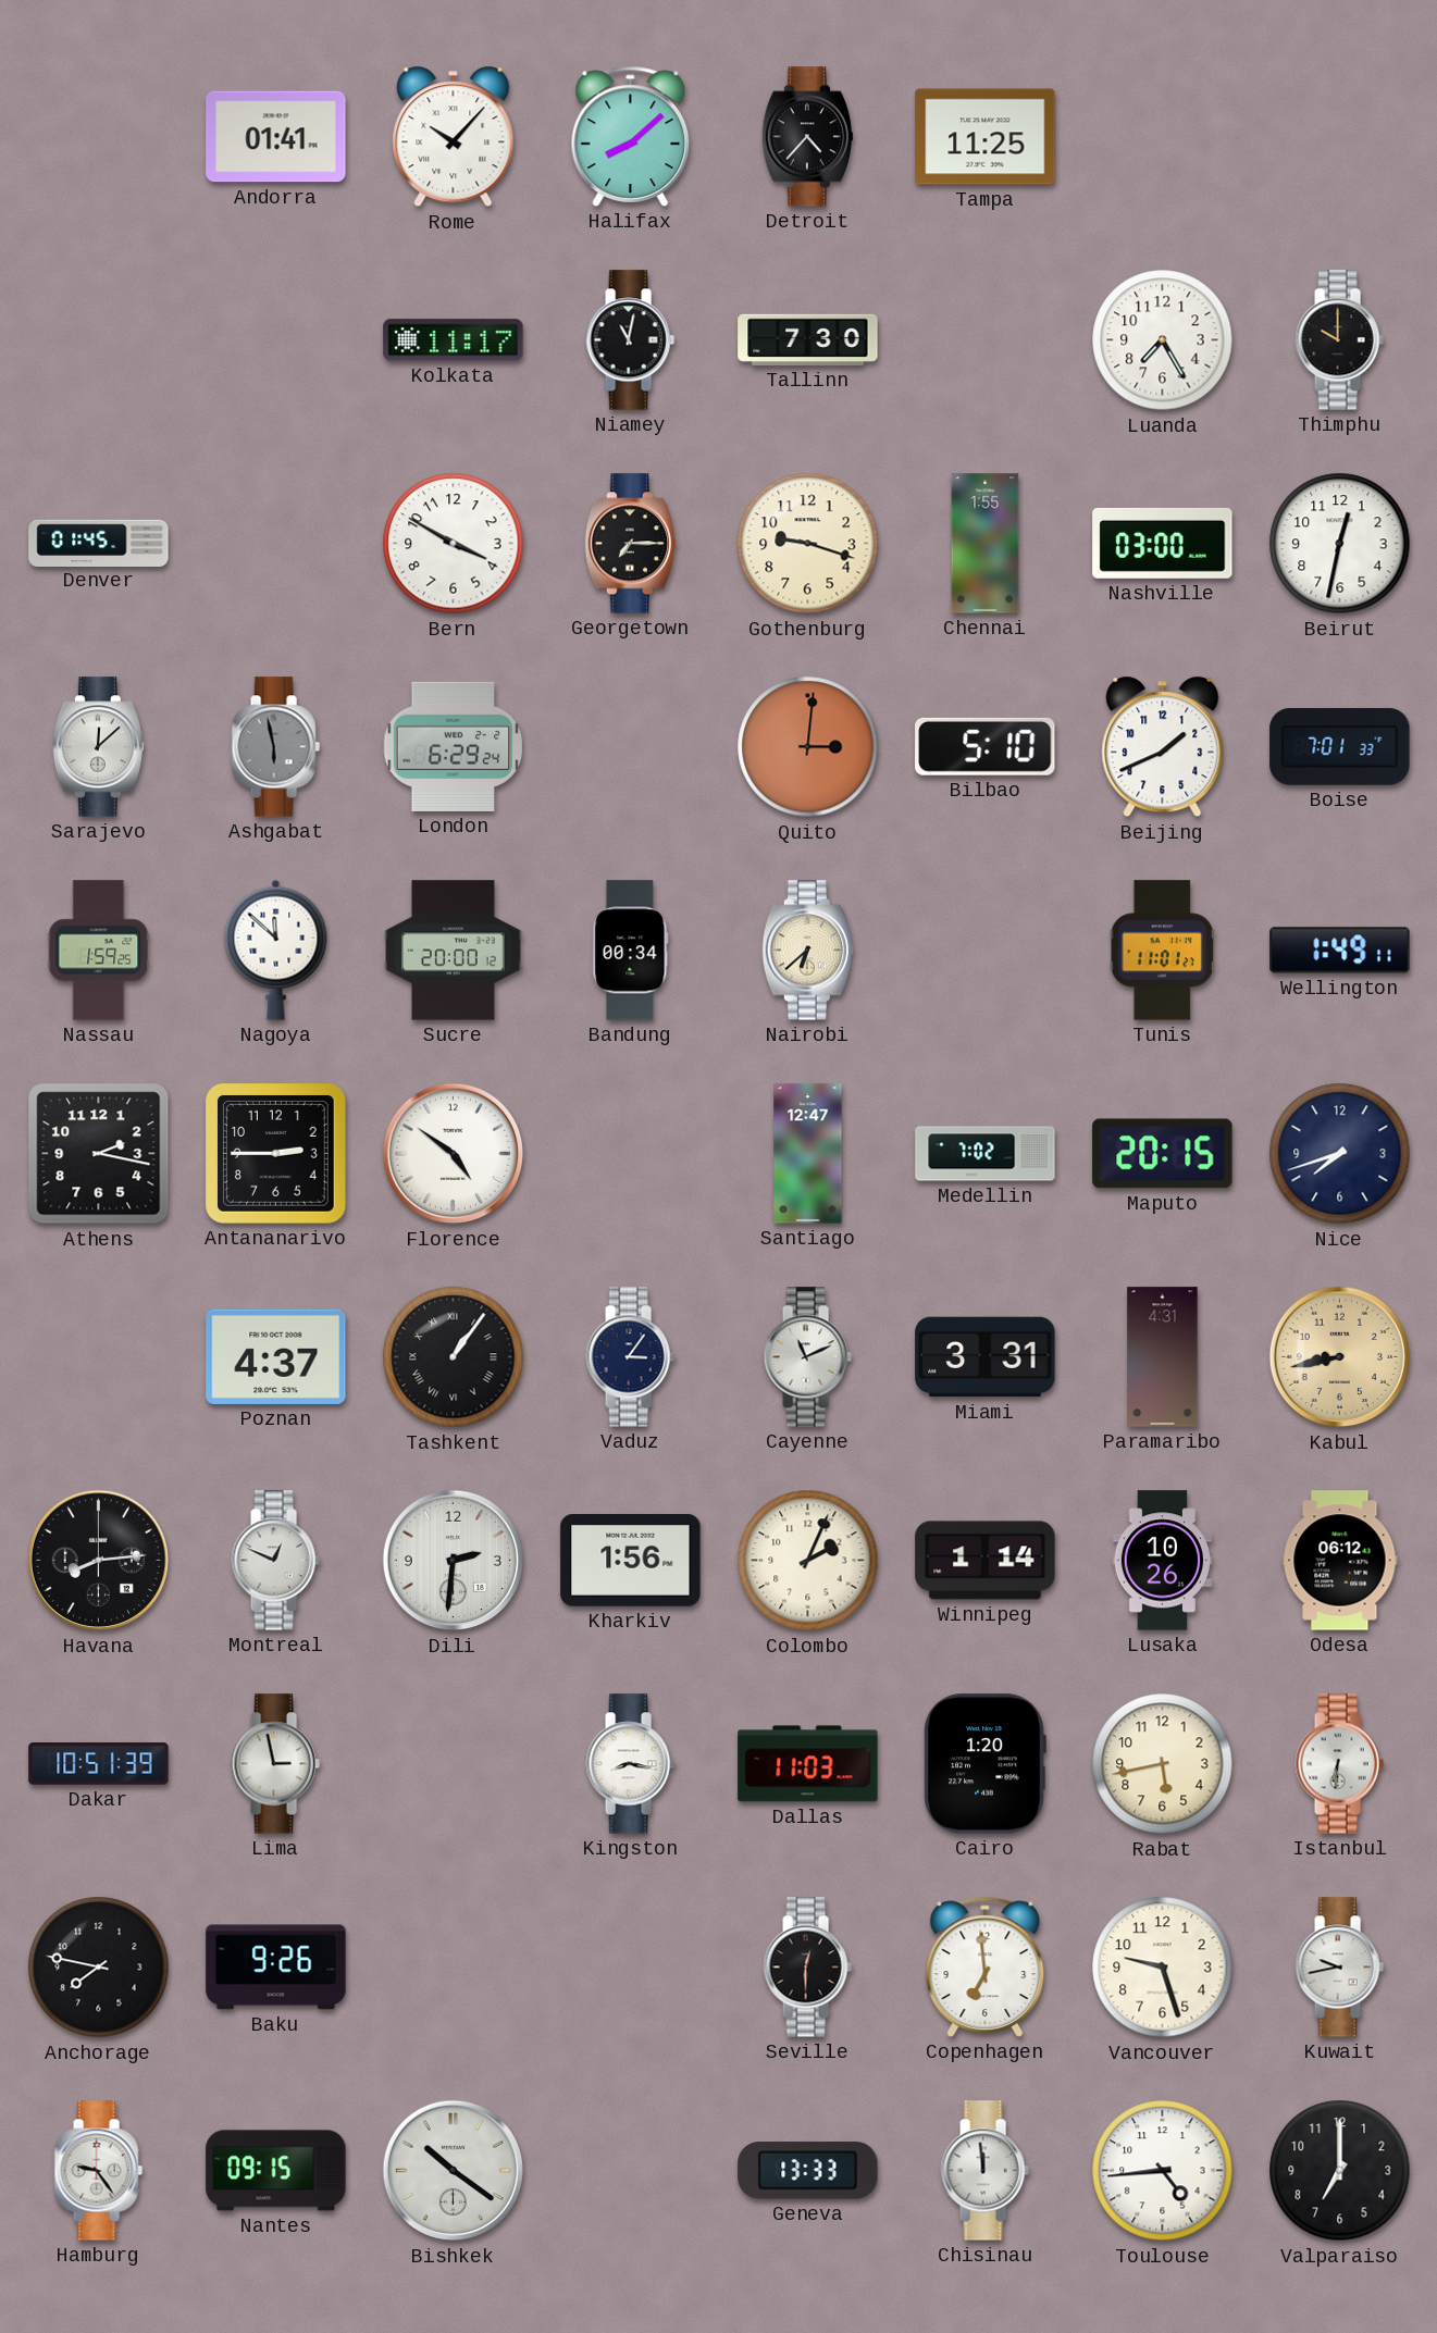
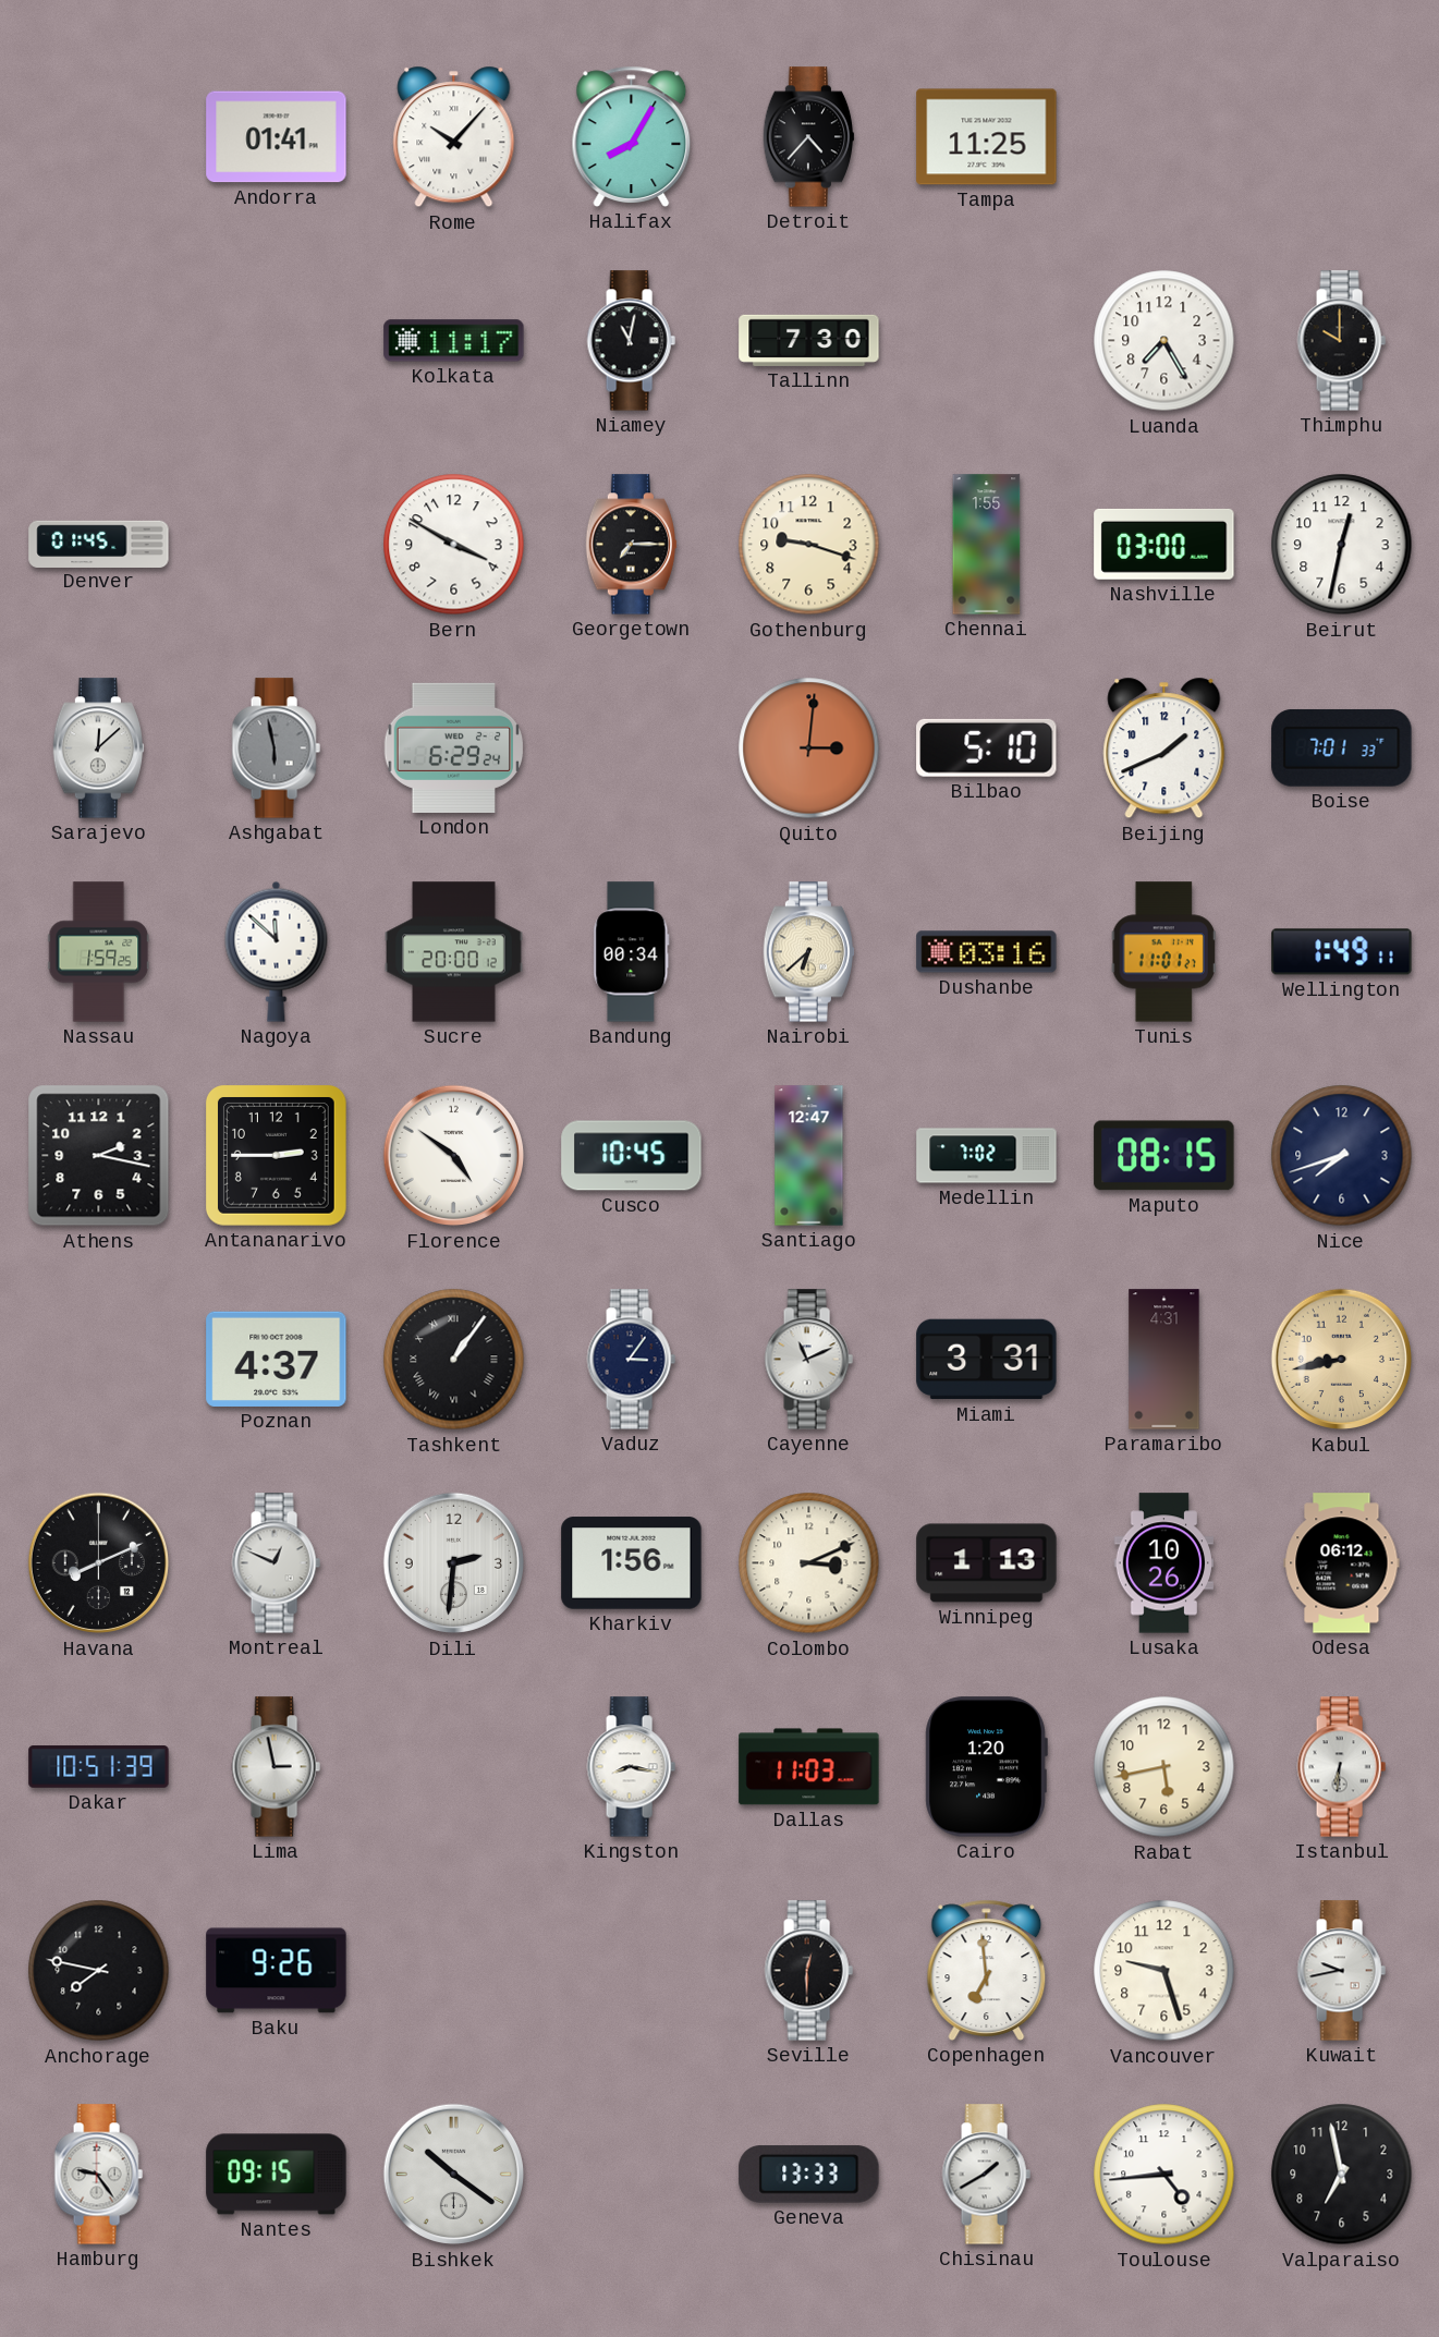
Halifax: 8:08 -> 8:05 (632, 136)
Dushanbe: none -> 03:16 (987, 952)
Cusco: none -> 10:45 (632, 1156)
Maputo: 20:15 -> 08:15 (1164, 1156)
Havana: 8:14 -> 8:11 (99, 1563)
Colombo: 2:04 -> 3:11 (809, 1563)
Winnipeg: 1:14 -> 1:13 (987, 1563)
Chisinau: 11:59 -> 1:40 (986, 2175)
Valparaiso: 7:00 -> 6:58 (1342, 2175)
